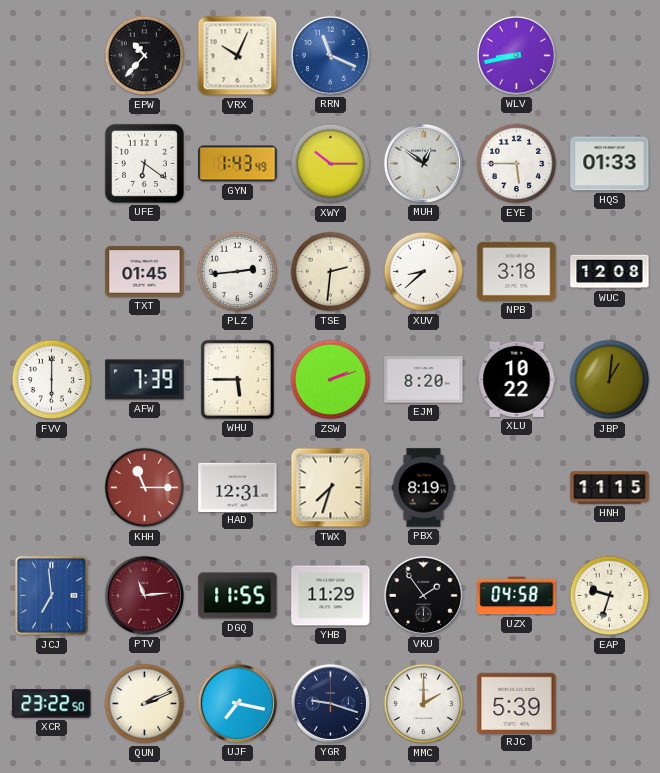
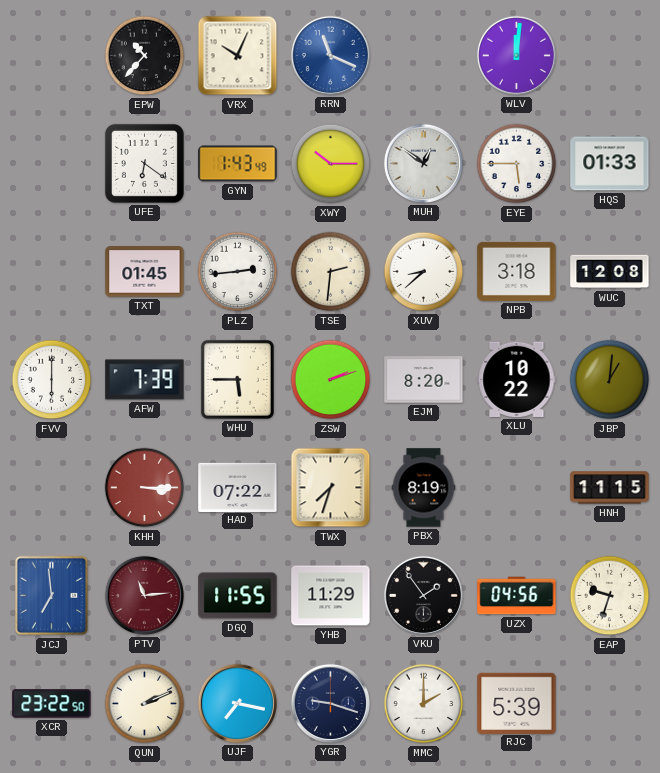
WLV: 8:43 -> 12:01 (516, 55)
KHH: 11:15 -> 3:15 (145, 488)
HAD: 12:31 -> 07:22 (238, 487)
UZX: 04:58 -> 04:56 (517, 596)
